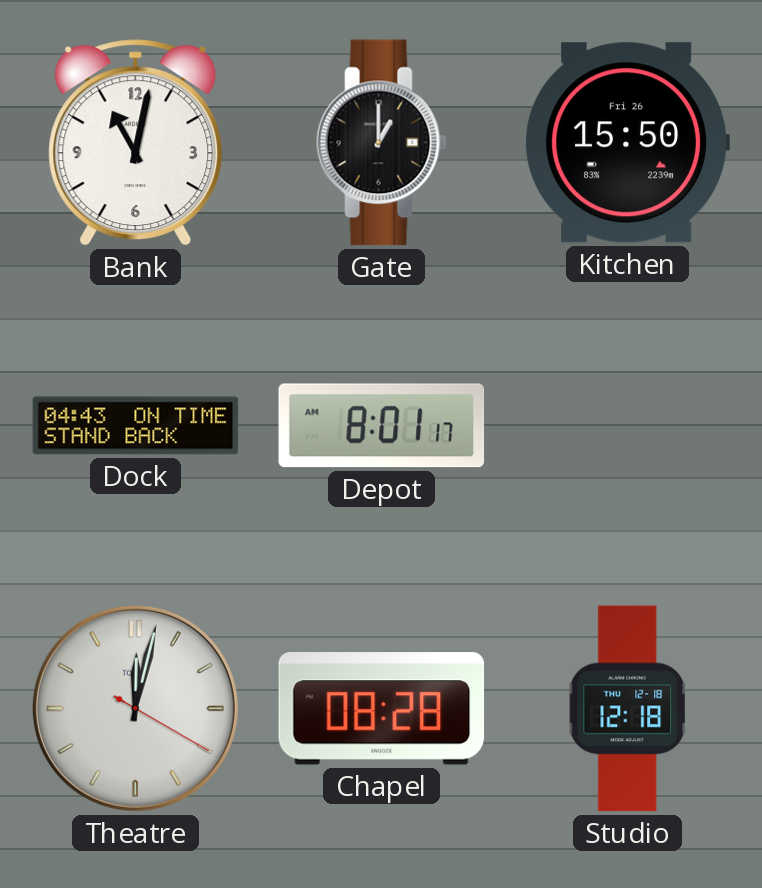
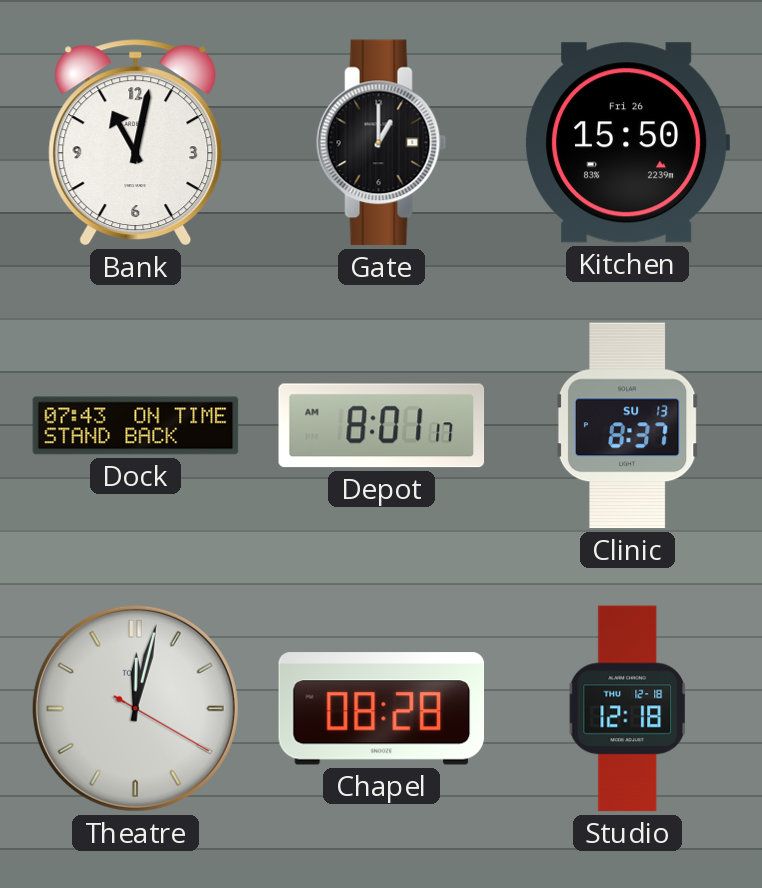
Dock: 04:43 -> 07:43 (136, 426)
Clinic: none -> 8:37 (628, 426)
